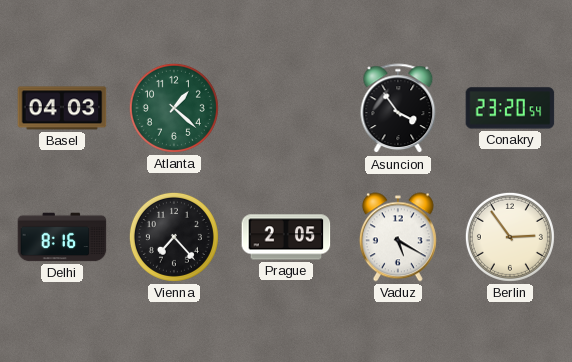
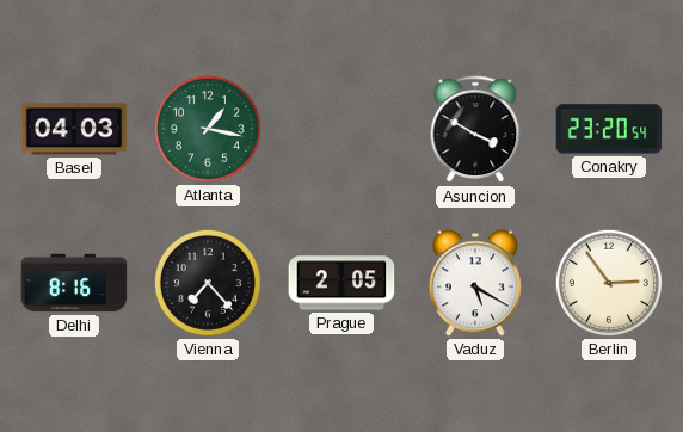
Atlanta: 1:22 -> 1:17 (208, 129)
Asuncion: 3:54 -> 3:50 (475, 130)
